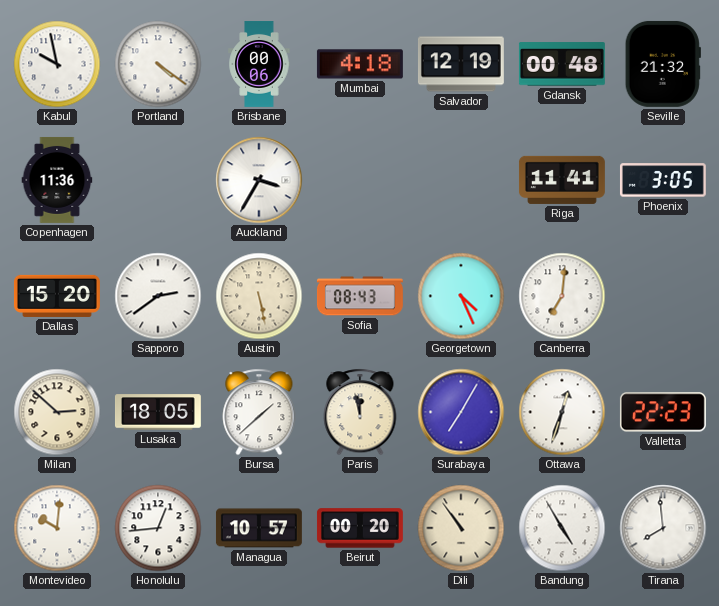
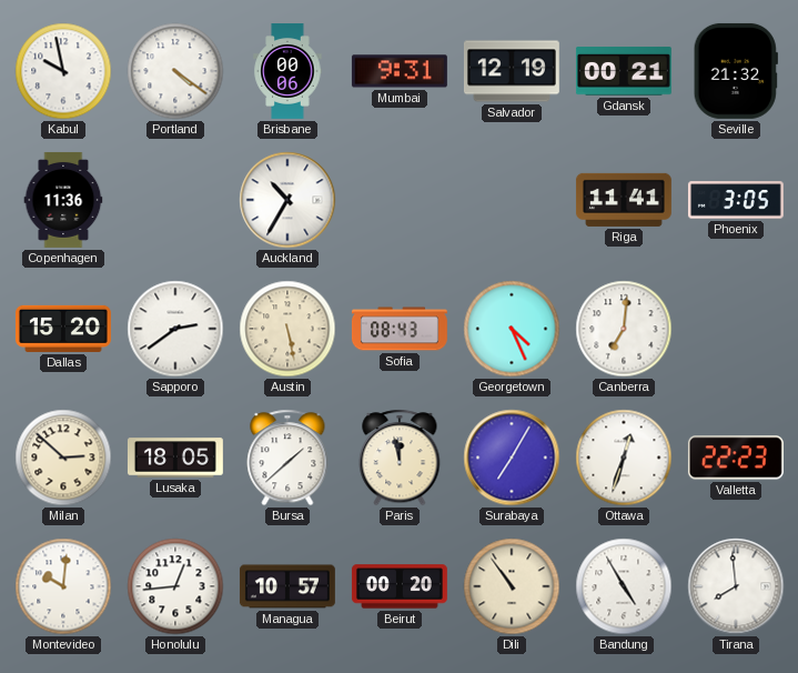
Mumbai: 4:18 -> 9:31 (400, 71)
Gdansk: 00:48 -> 00:21 (624, 71)
Auckland: 3:35 -> 10:35 (287, 200)
